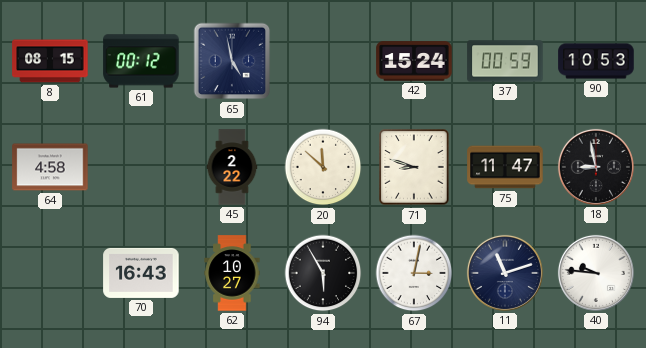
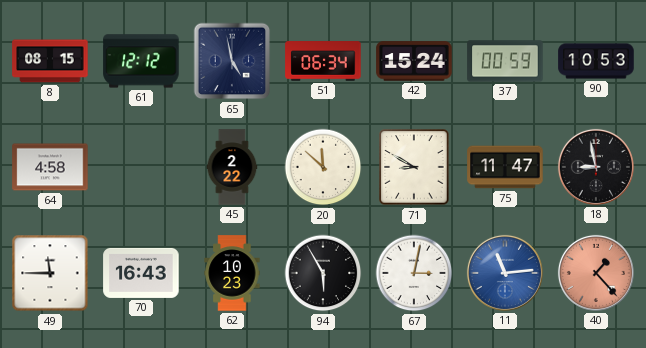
61: 00:12 -> 12:12 (141, 61)
51: none -> 06:34 (323, 61)
71: 8:48 -> 8:50 (414, 167)
49: none -> 11:45 (50, 273)
62: 10:27 -> 10:23 (232, 273)
11: 11:12 -> 11:14 (505, 273)
11 dial: navy -> blue (505, 273)
40: 9:46 -> 1:23 (596, 273)
40 dial: white -> salmon (596, 273)
